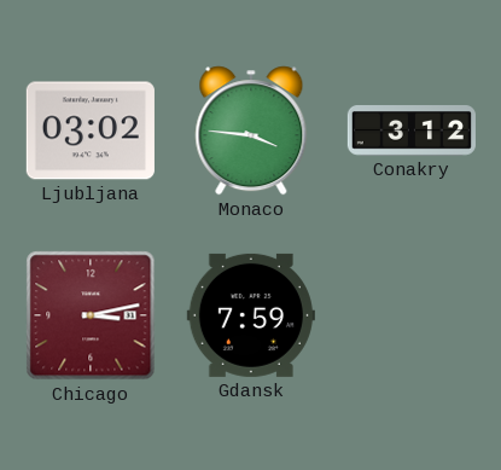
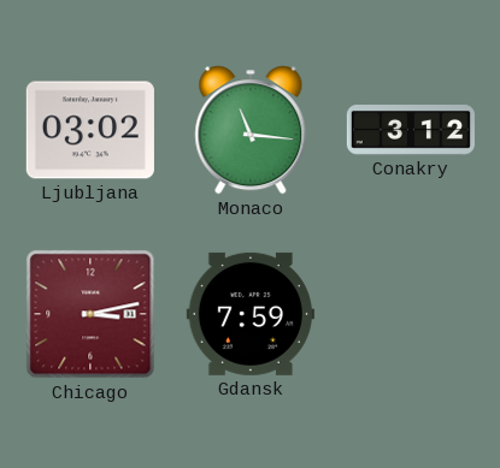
Monaco: 3:46 -> 11:16 (251, 130)
